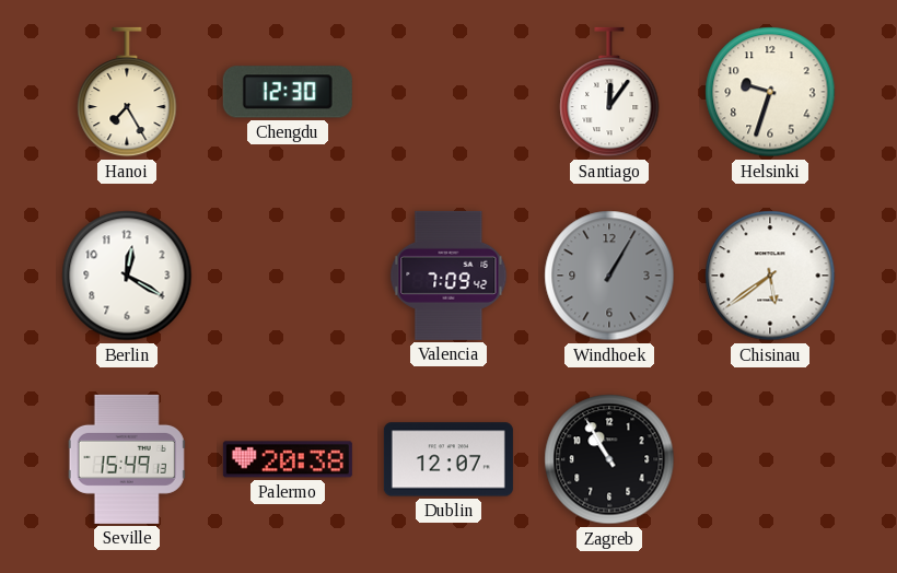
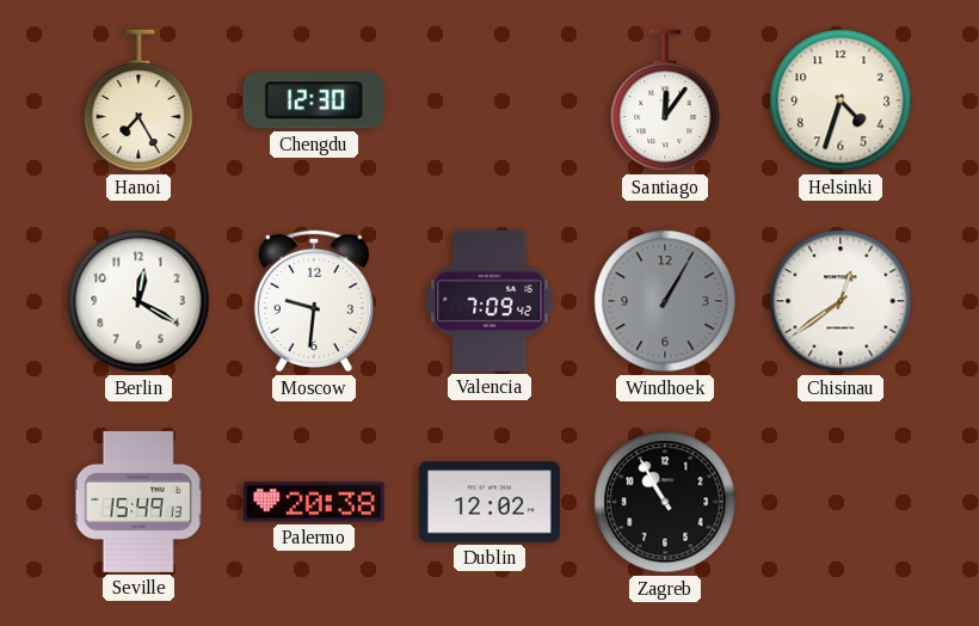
Helsinki: 9:33 -> 4:33 (841, 100)
Moscow: none -> 9:31 (314, 301)
Chisinau: 5:39 -> 12:39 (841, 301)
Dublin: 12:07 -> 12:02 (489, 502)
